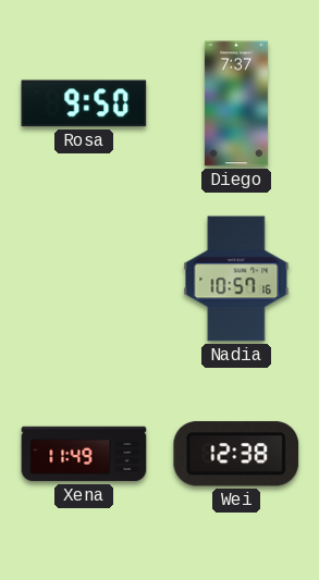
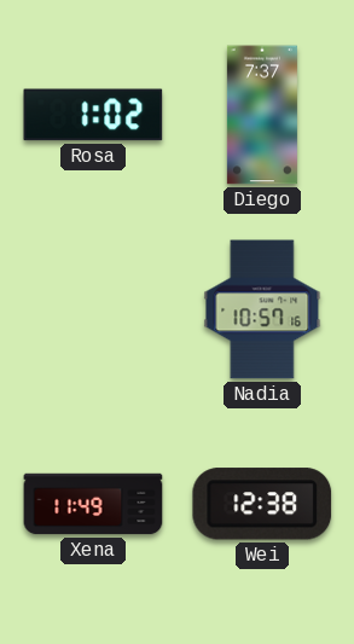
Rosa: 9:50 -> 1:02 (93, 115)
